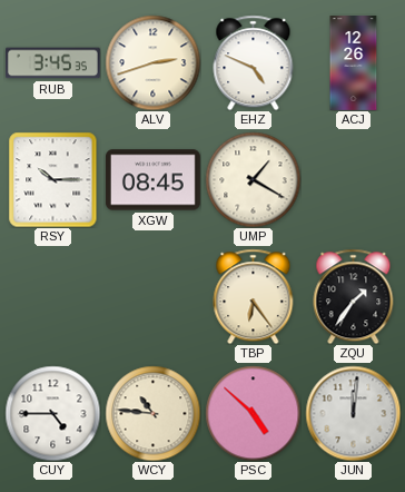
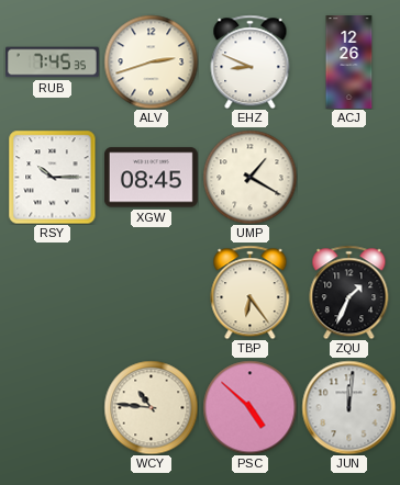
RUB: 3:45 -> 7:45 (52, 63)
EHZ: 4:49 -> 8:49 (251, 61)
ZQU: 1:36 -> 1:34 (349, 292)
CUY: 4:45 -> none (52, 413)
